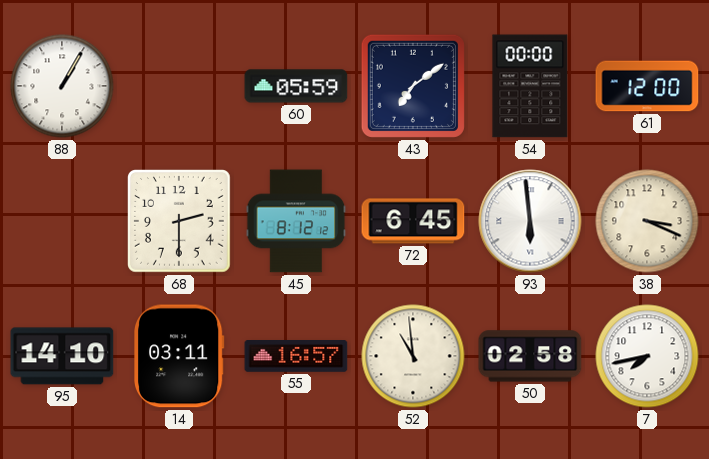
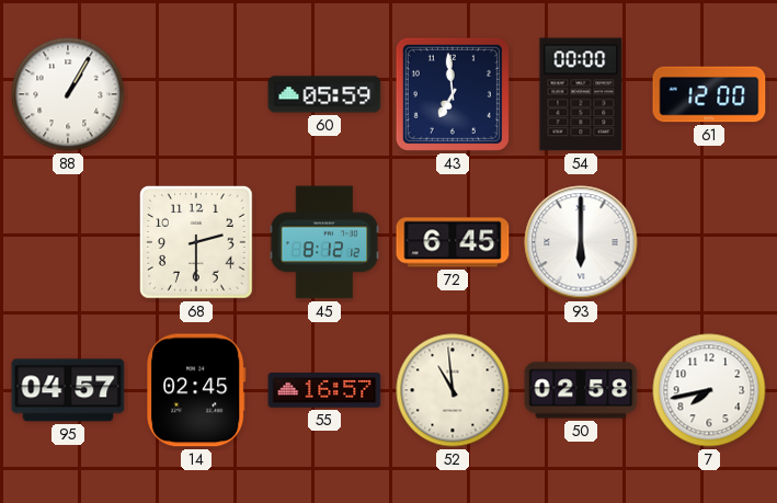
43: 7:09 -> 6:59 (453, 94)
93: 5:59 -> 6:00 (581, 242)
38: 3:19 -> none (647, 221)
95: 14:10 -> 04:57 (68, 390)
14: 03:11 -> 02:45 (197, 390)
